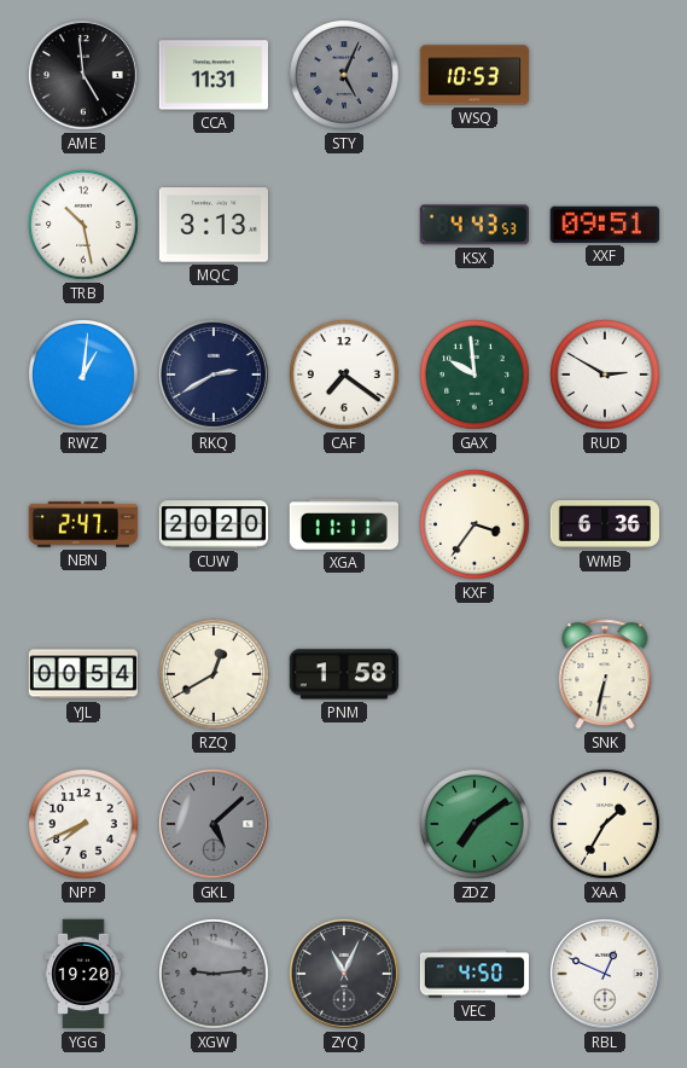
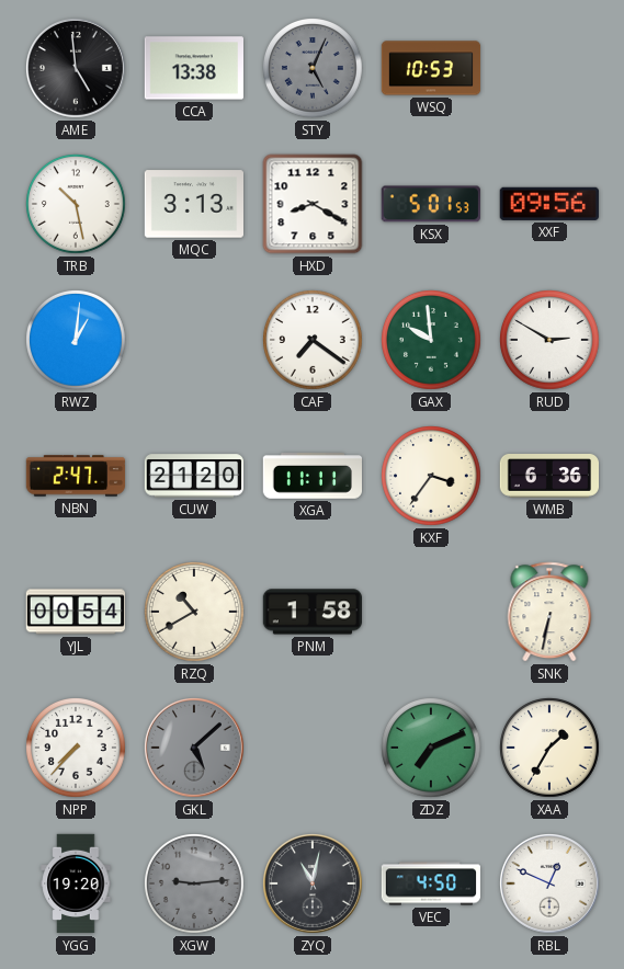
CCA: 11:31 -> 13:38 (193, 68)
HXD: none -> 8:20 (313, 204)
KSX: 4:43 -> 5:01 (431, 204)
XXF: 09:51 -> 09:56 (549, 204)
RKQ: 2:40 -> none (214, 375)
CUW: 20:20 -> 21:20 (194, 476)
RZQ: 12:40 -> 10:40 (195, 613)
NPP: 7:41 -> 7:37 (77, 749)
ZDZ: 7:09 -> 7:11 (432, 749)
ZYQ: 11:04 -> 11:02 (313, 884)
